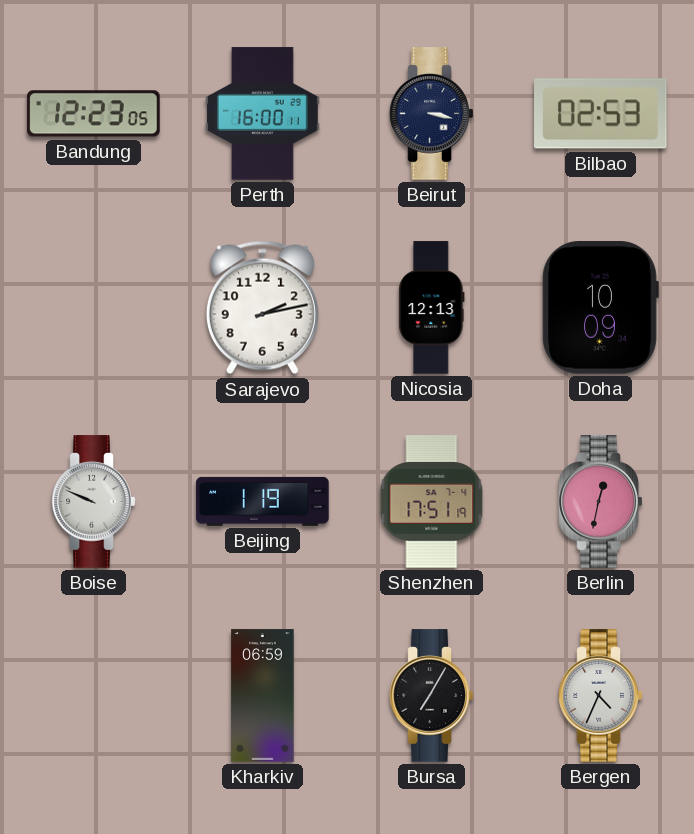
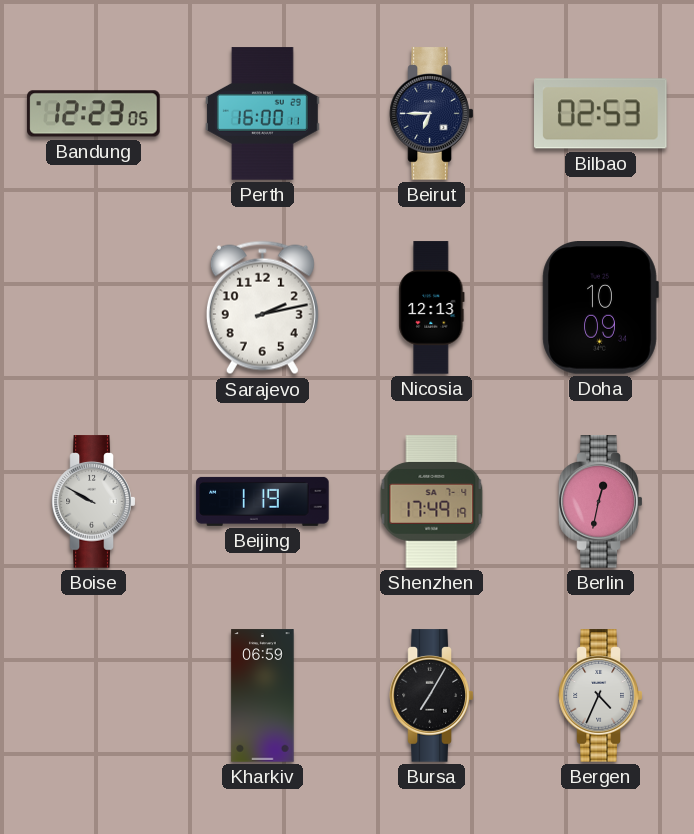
Beirut: 3:17 -> 6:45 (432, 114)
Boise: 9:49 -> 9:50 (94, 502)
Shenzhen: 17:51 -> 17:49 (432, 502)
